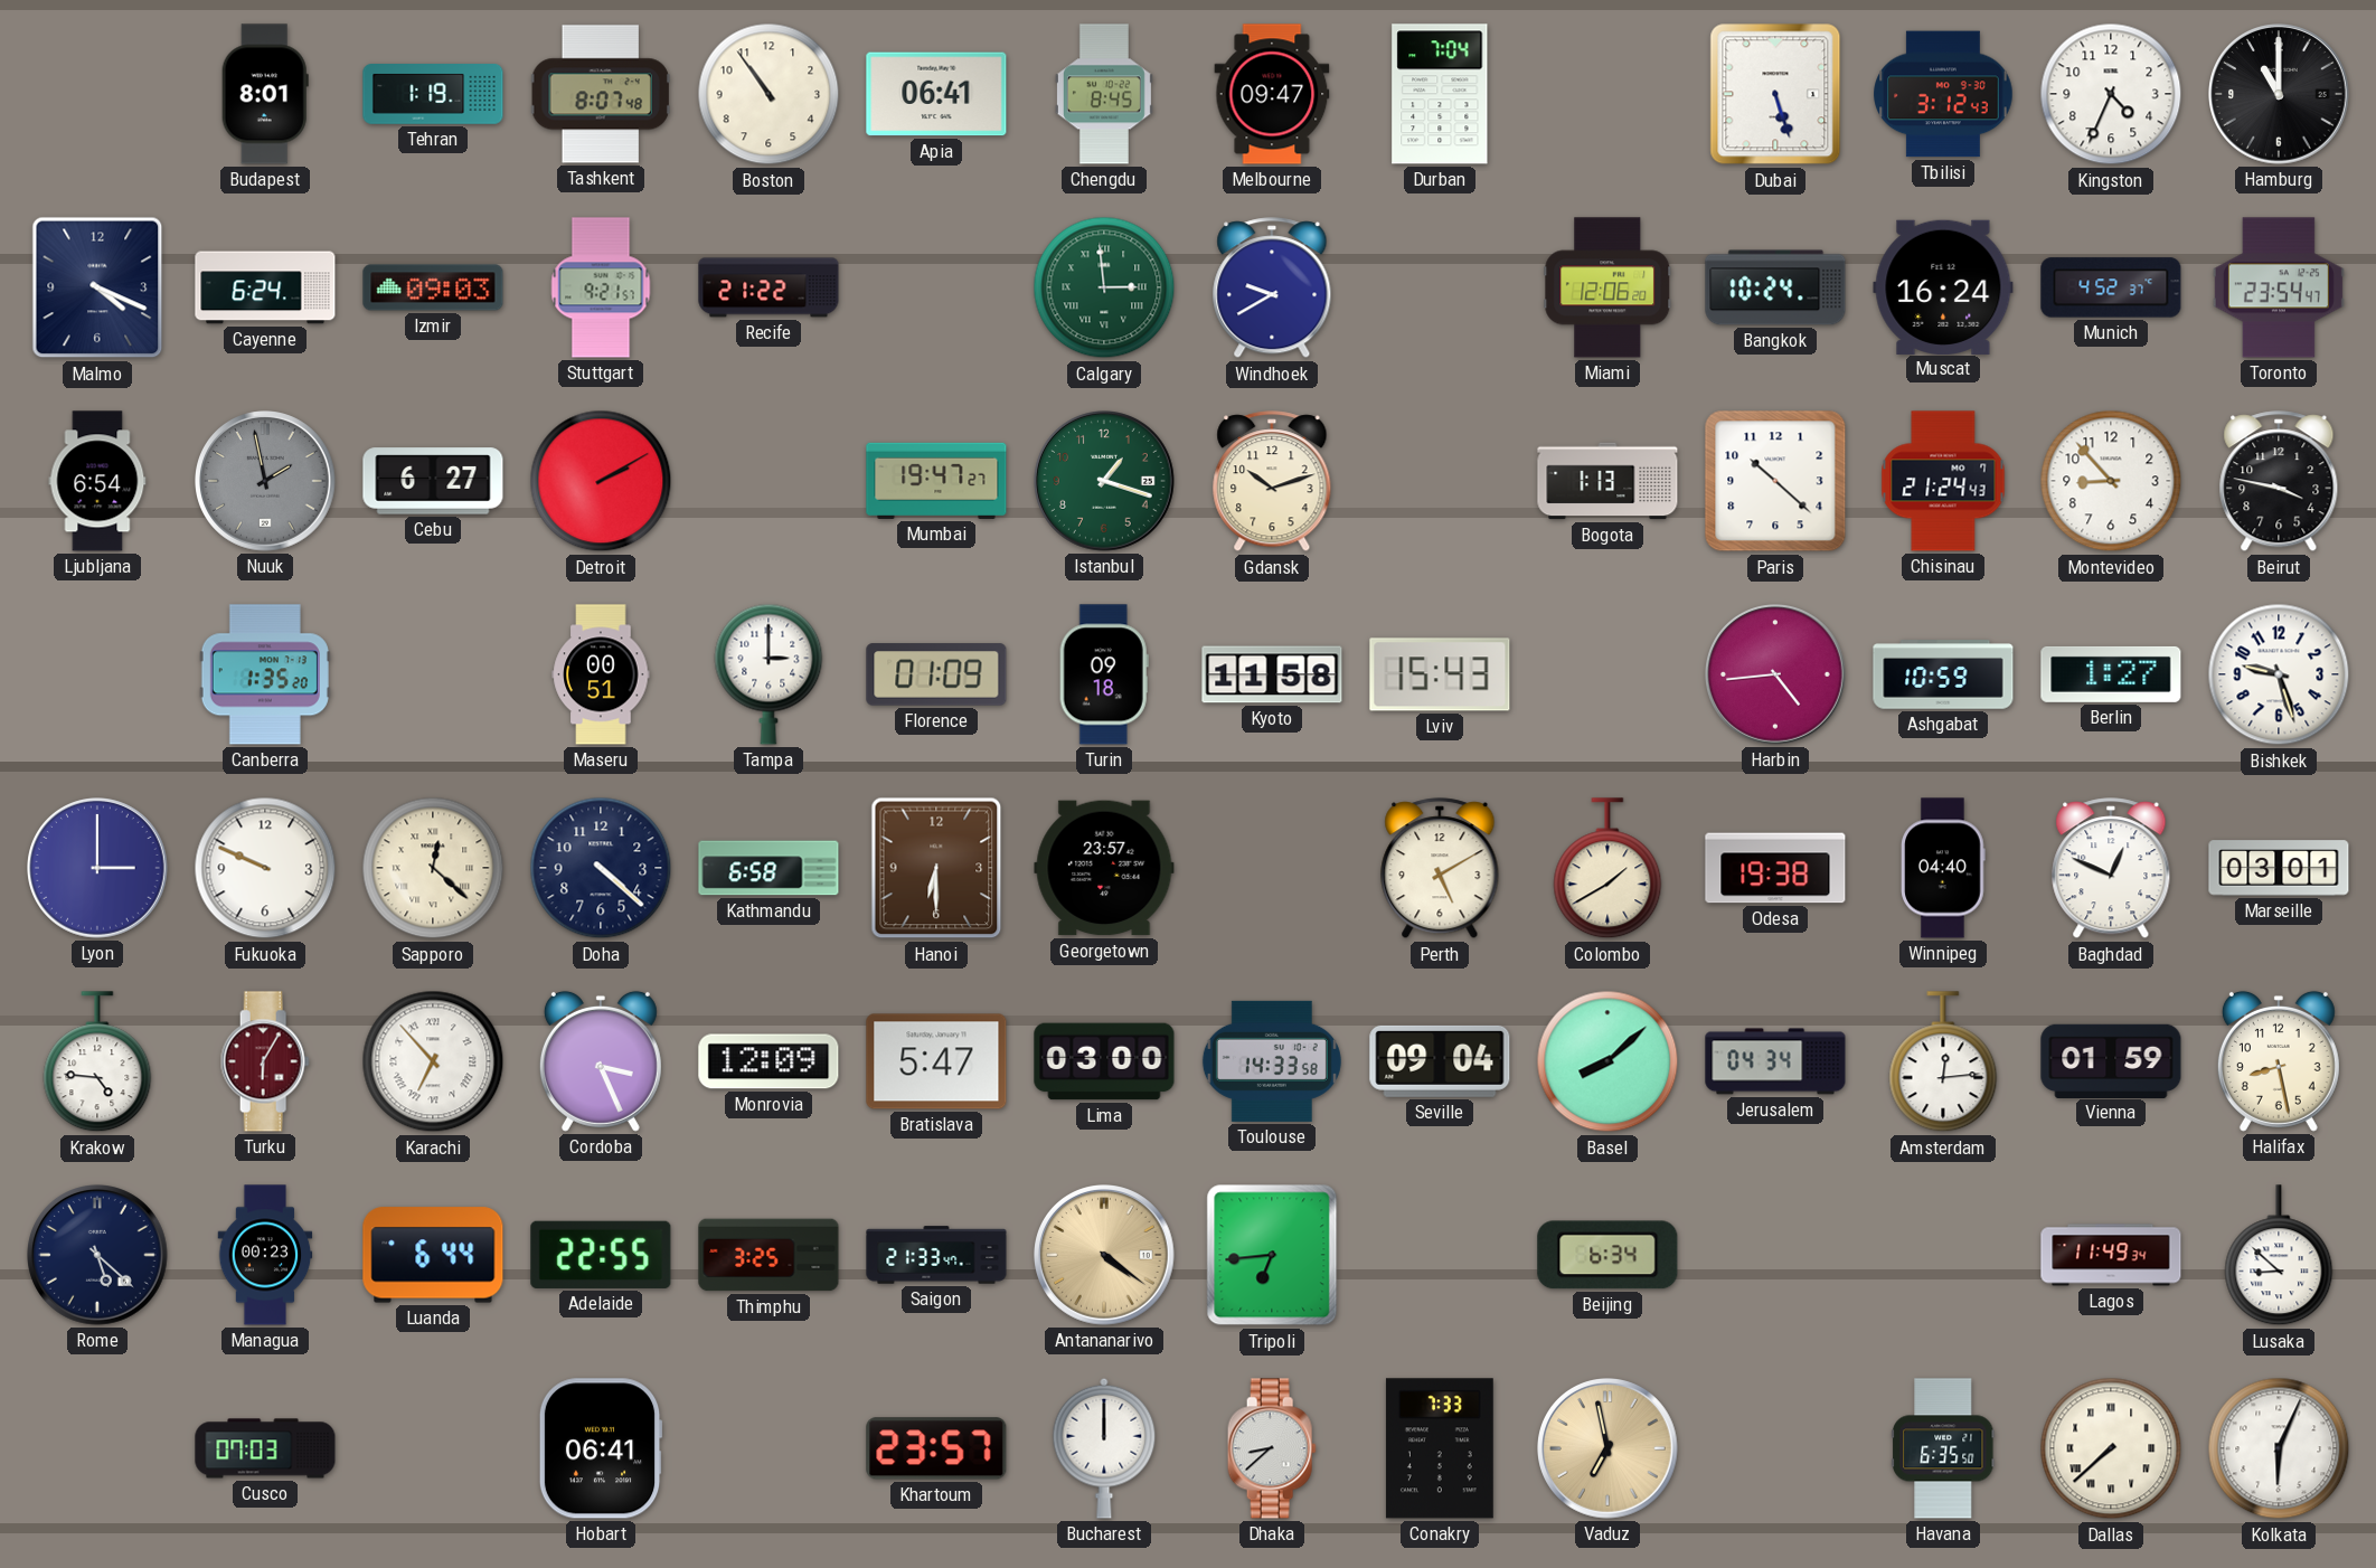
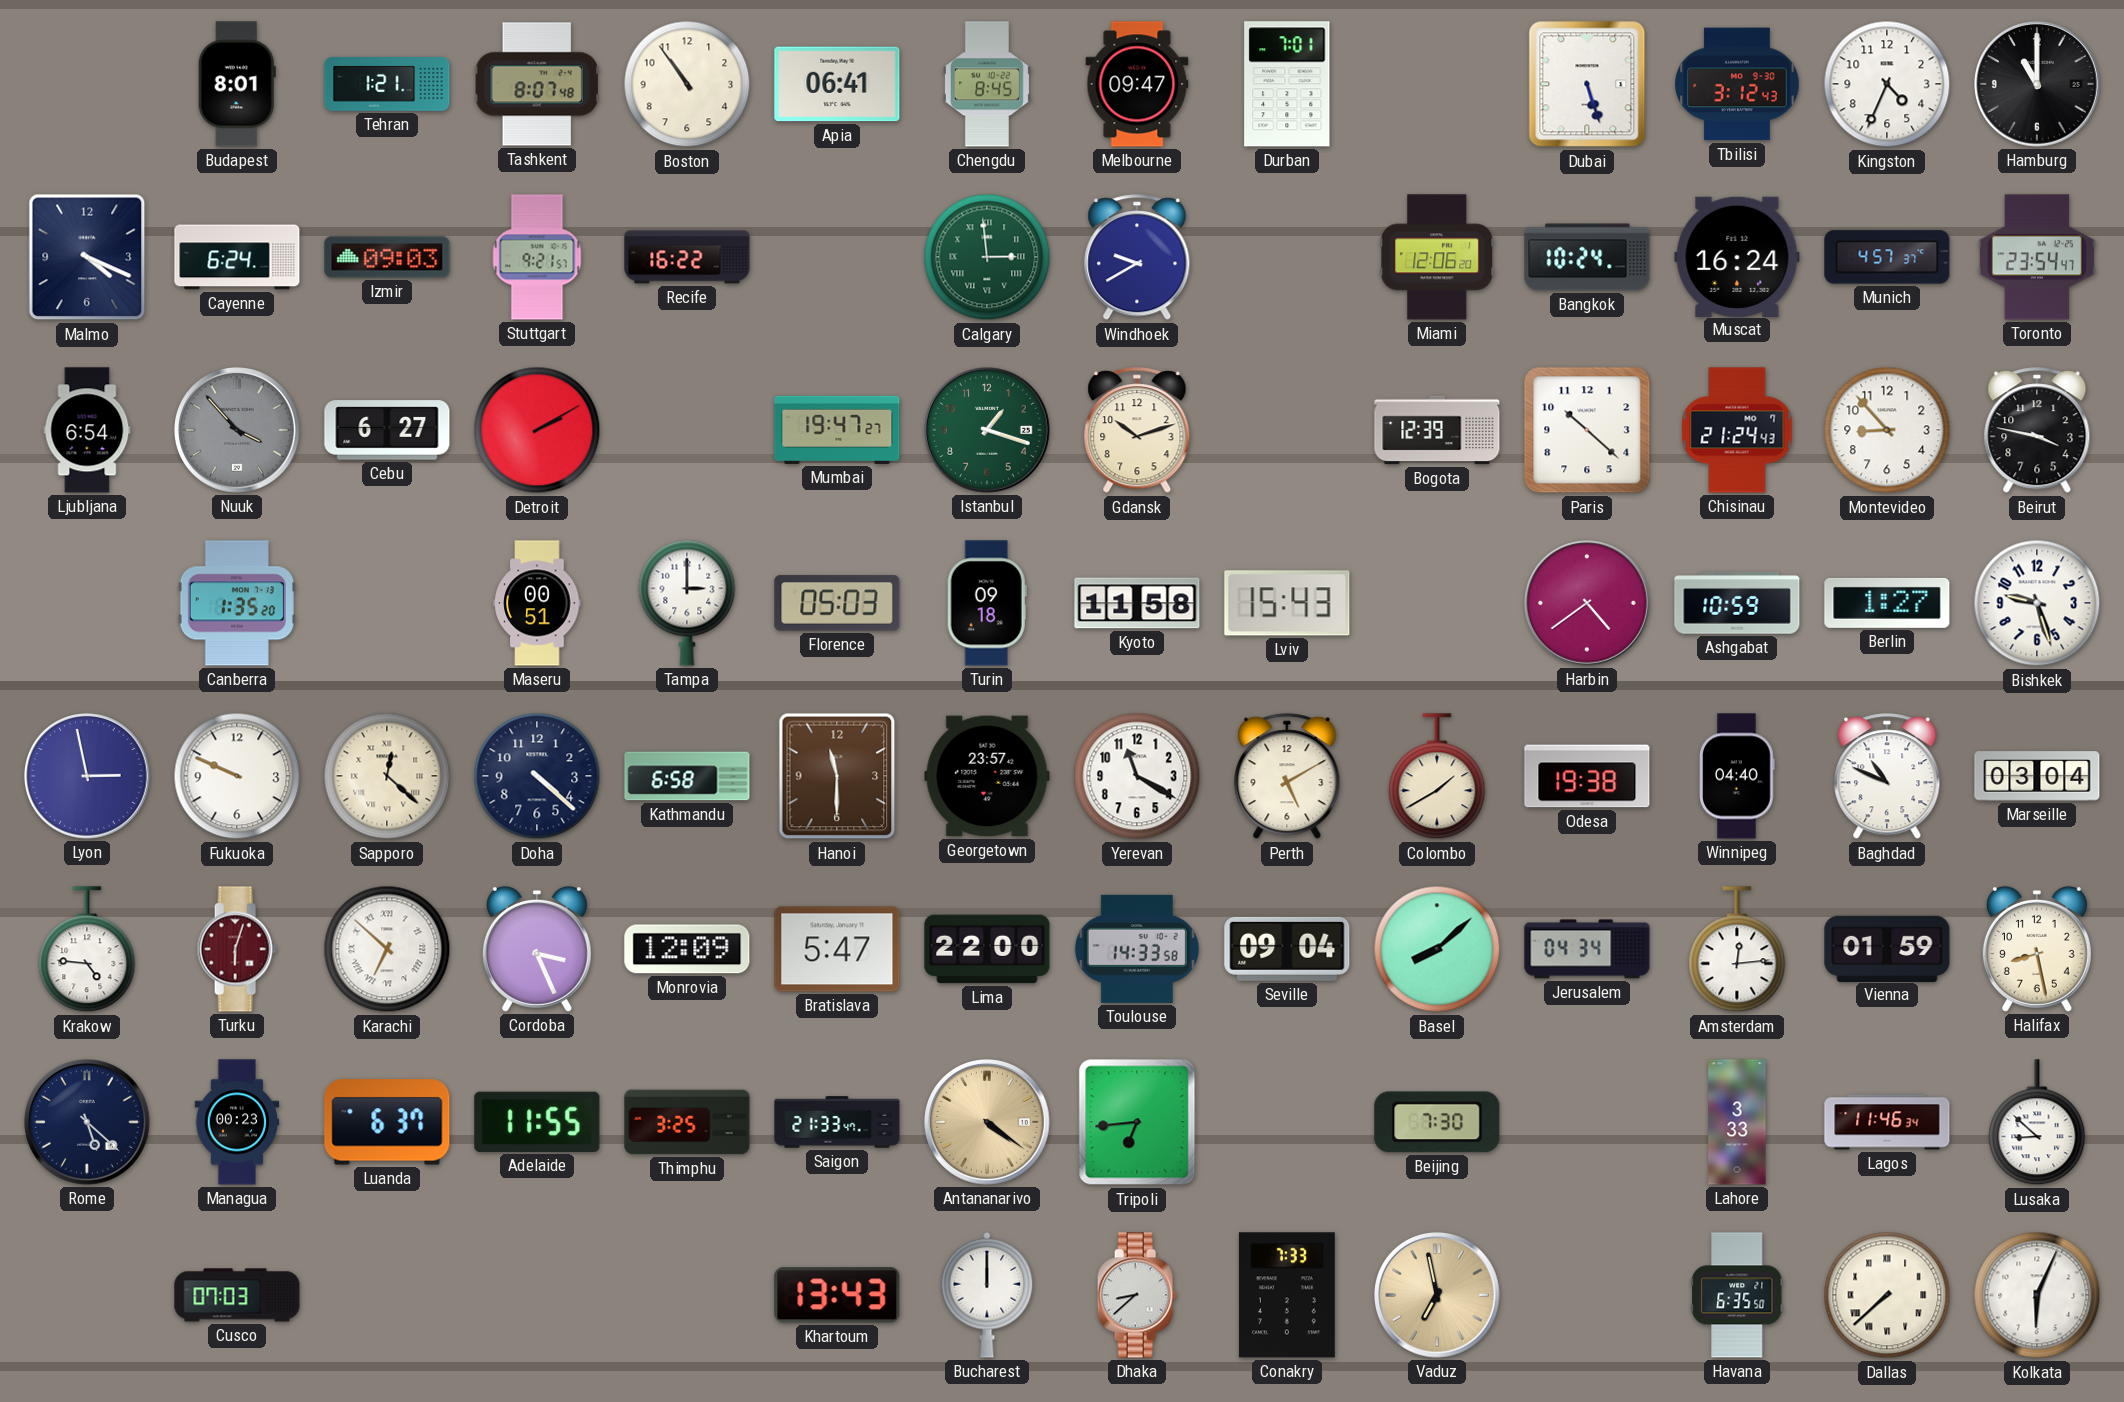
Tehran: 1:19 -> 1:21 (387, 84)
Durban: 7:04 -> 7:01 (1287, 84)
Recife: 21:22 -> 16:22 (687, 257)
Munich: 4:52 -> 4:57 (1887, 257)
Nuuk: 1:58 -> 3:53 (238, 431)
Bogota: 1:13 -> 12:39 (1437, 430)
Florence: 01:09 -> 05:03 (837, 603)
Harbin: 4:44 -> 4:39 (1588, 604)
Lyon: 3:00 -> 2:58 (88, 777)
Hanoi: 6:30 -> 11:30 (837, 776)
Yerevan: none -> 11:20 (1137, 776)
Baghdad: 12:49 -> 10:49 (1887, 777)
Marseille: 03:01 -> 03:04 (2037, 776)
Turku: 6:05 -> 6:03 (237, 949)
Karachi: 6:53 -> 6:52 (387, 949)
Lima: 03:00 -> 22:00 (987, 949)
Luanda: 6:44 -> 6:37 (387, 1122)
Adelaide: 22:55 -> 11:55 (537, 1122)
Beijing: 6:34 -> 7:30 (1437, 1122)
Lahore: none -> 3:33 (1737, 1122)
Lagos: 11:49 -> 11:46 (1887, 1122)
Hobart: 06:41 -> none (601, 1448)
Khartoum: 23:57 -> 13:43 (837, 1295)
